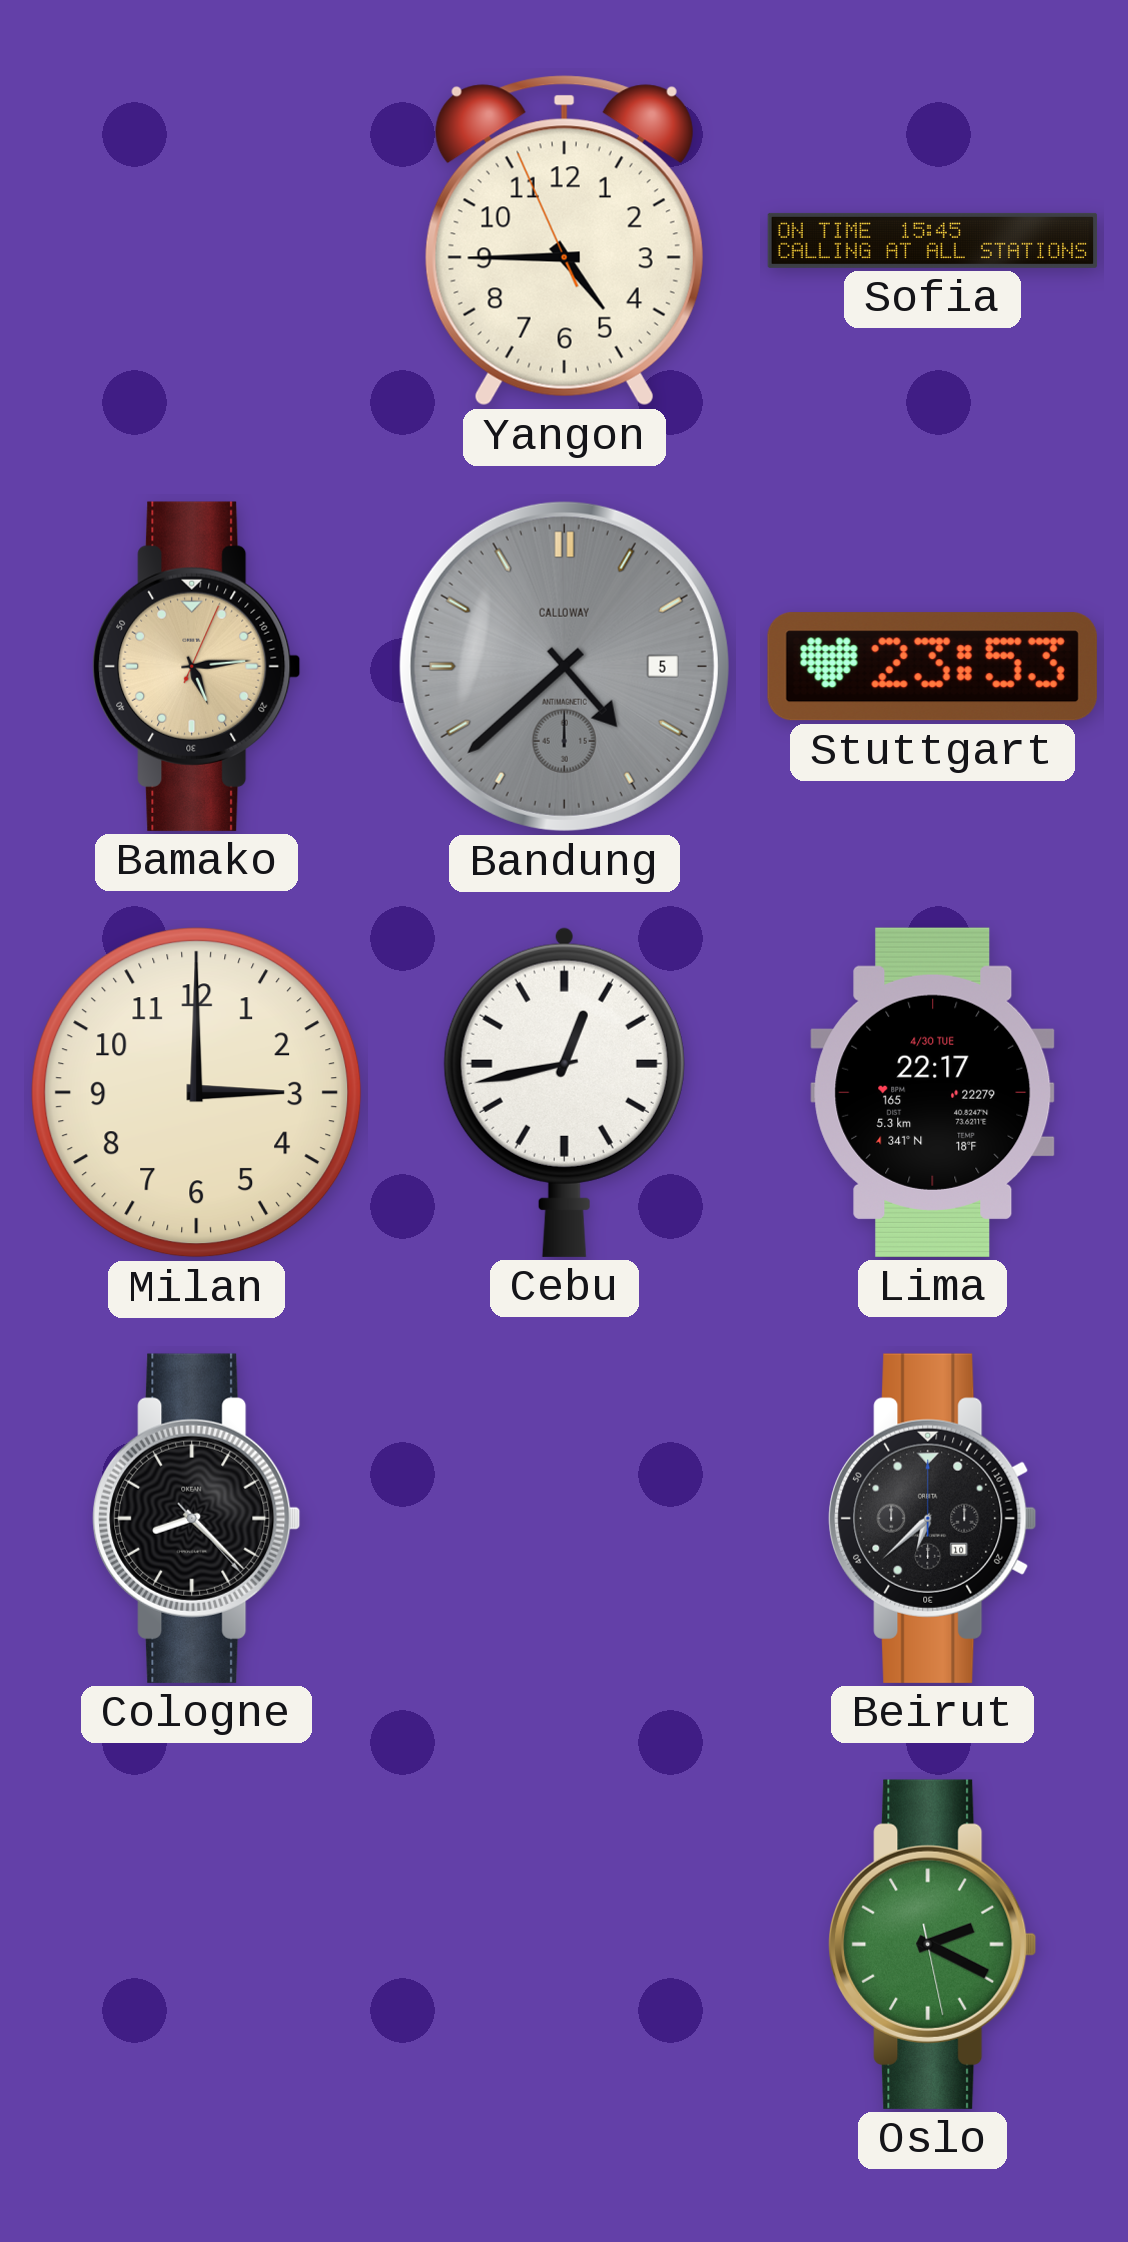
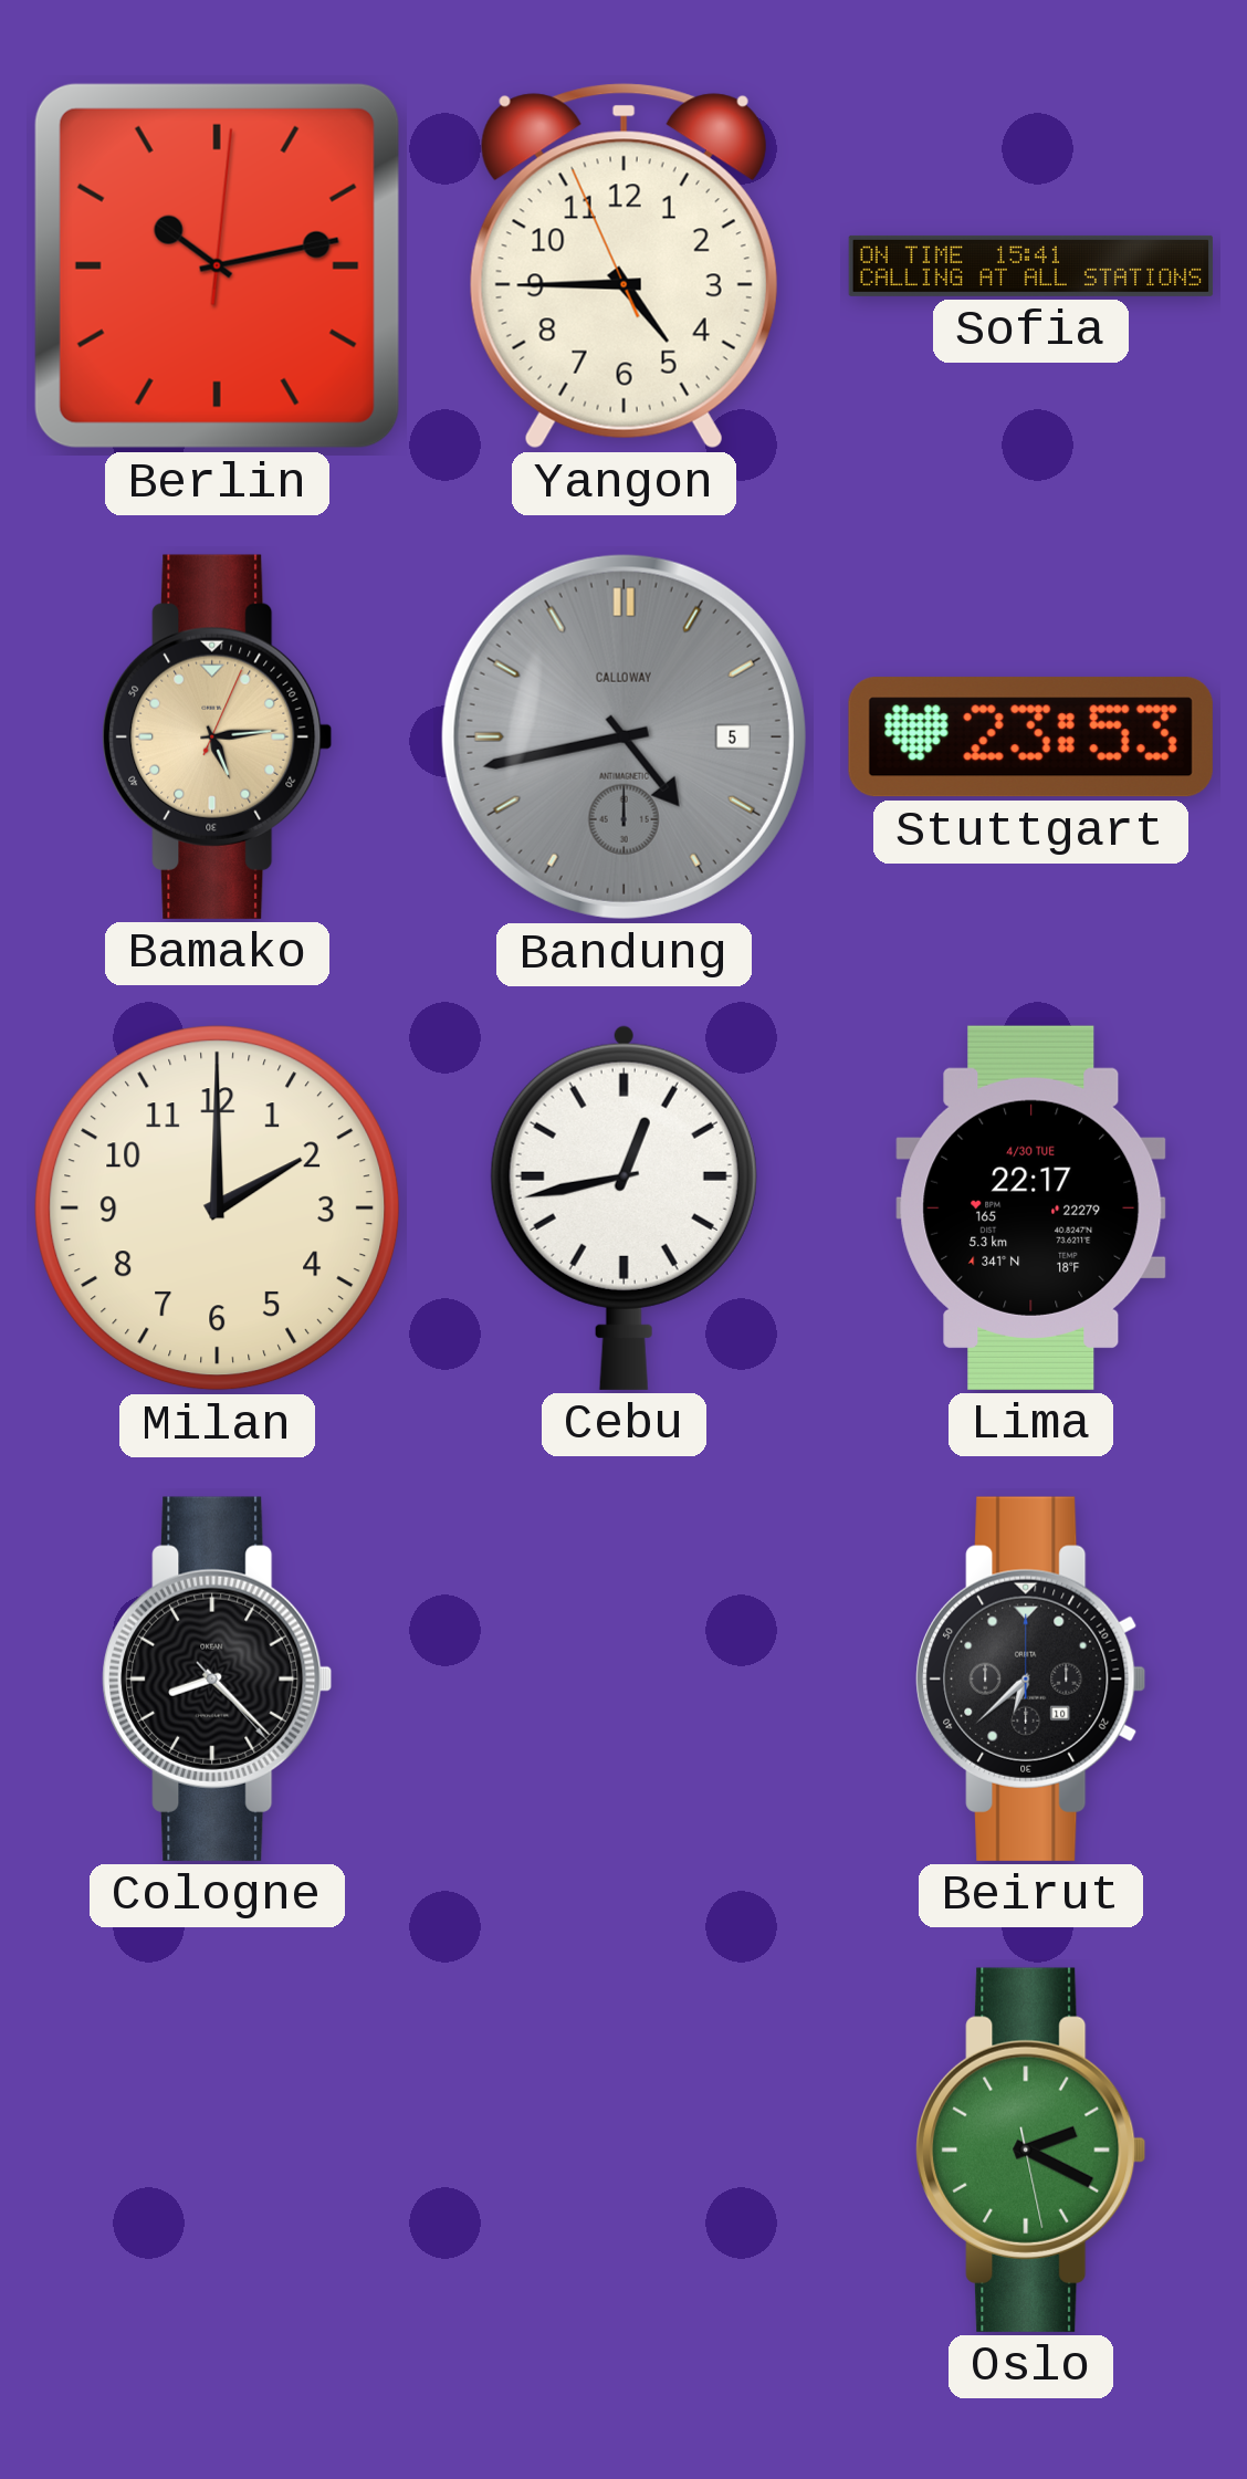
Berlin: none -> 10:13 (217, 265)
Sofia: 15:45 -> 15:41 (1031, 265)
Bandung: 4:38 -> 4:43 (623, 736)
Milan: 3:00 -> 2:00 (218, 1209)
